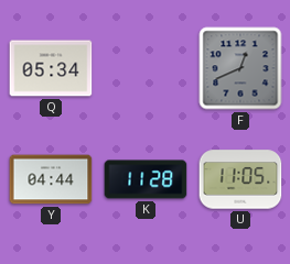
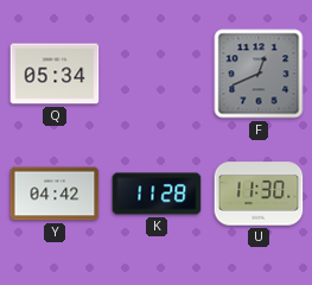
Y: 04:44 -> 04:42 (55, 194)
U: 11:05 -> 11:30 (259, 194)
